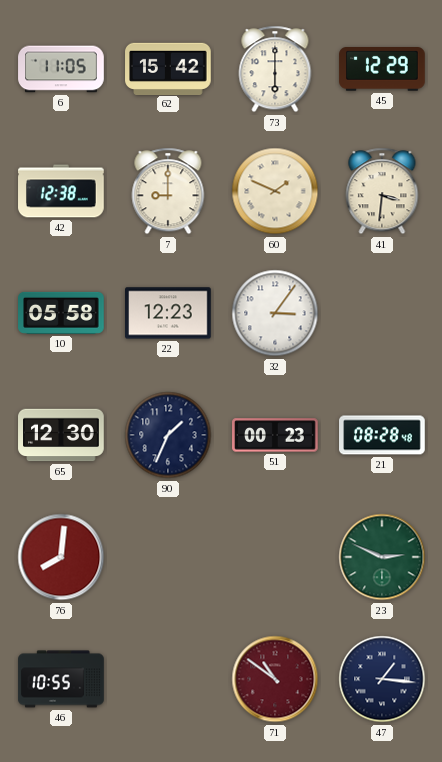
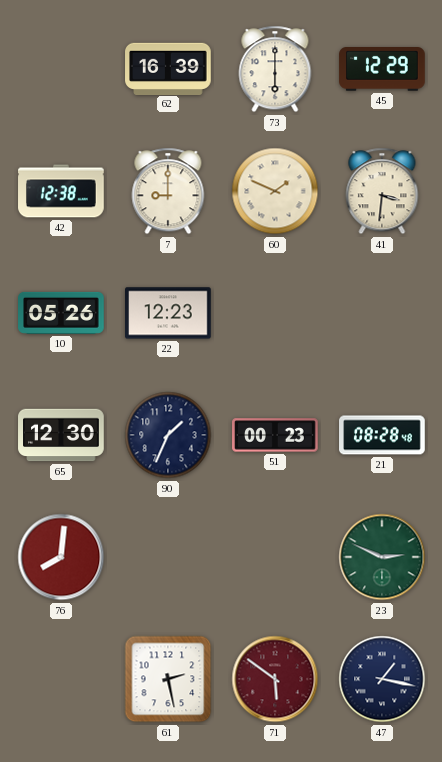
6: 11:05 -> none (61, 69)
62: 15:42 -> 16:39 (168, 68)
10: 05:58 -> 05:26 (61, 313)
32: 3:06 -> none (275, 313)
46: 10:55 -> none (61, 679)
61: none -> 2:28 (168, 679)
71: 10:51 -> 5:51 (275, 679)
47: 1:16 -> 1:17 (382, 679)
